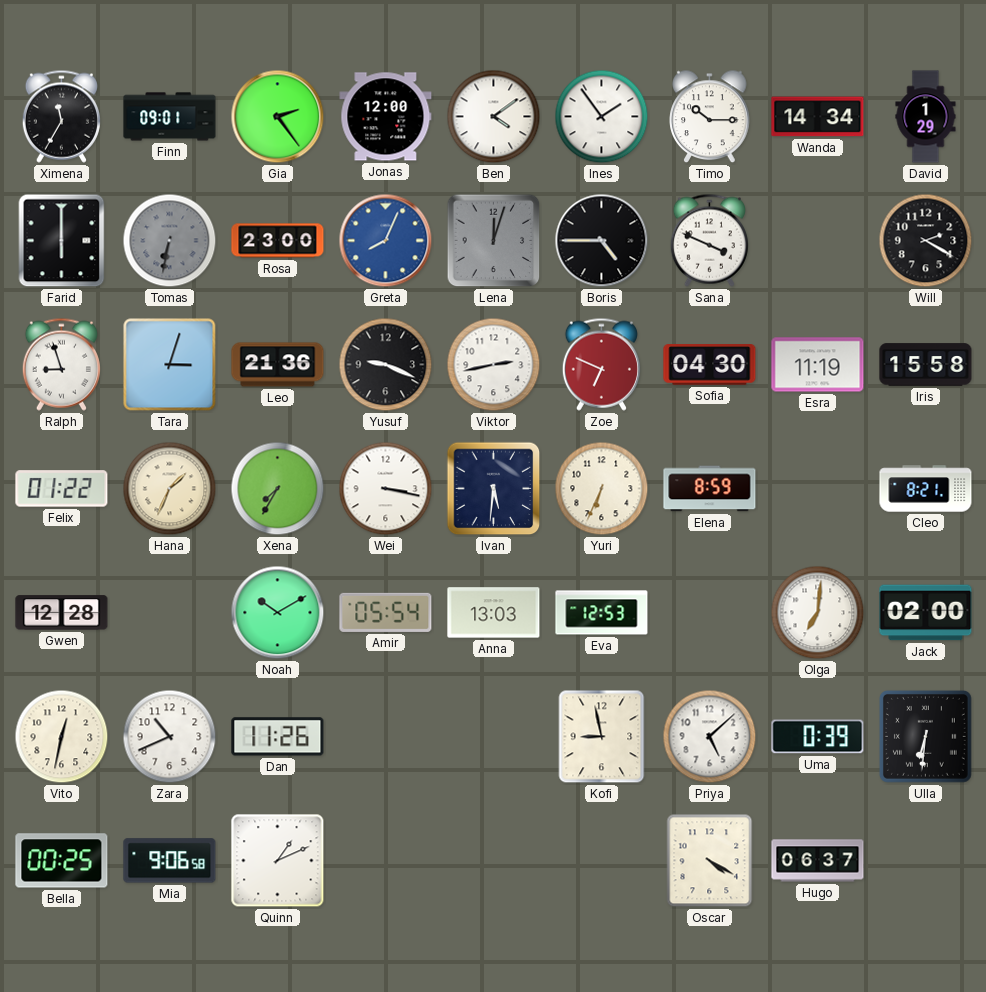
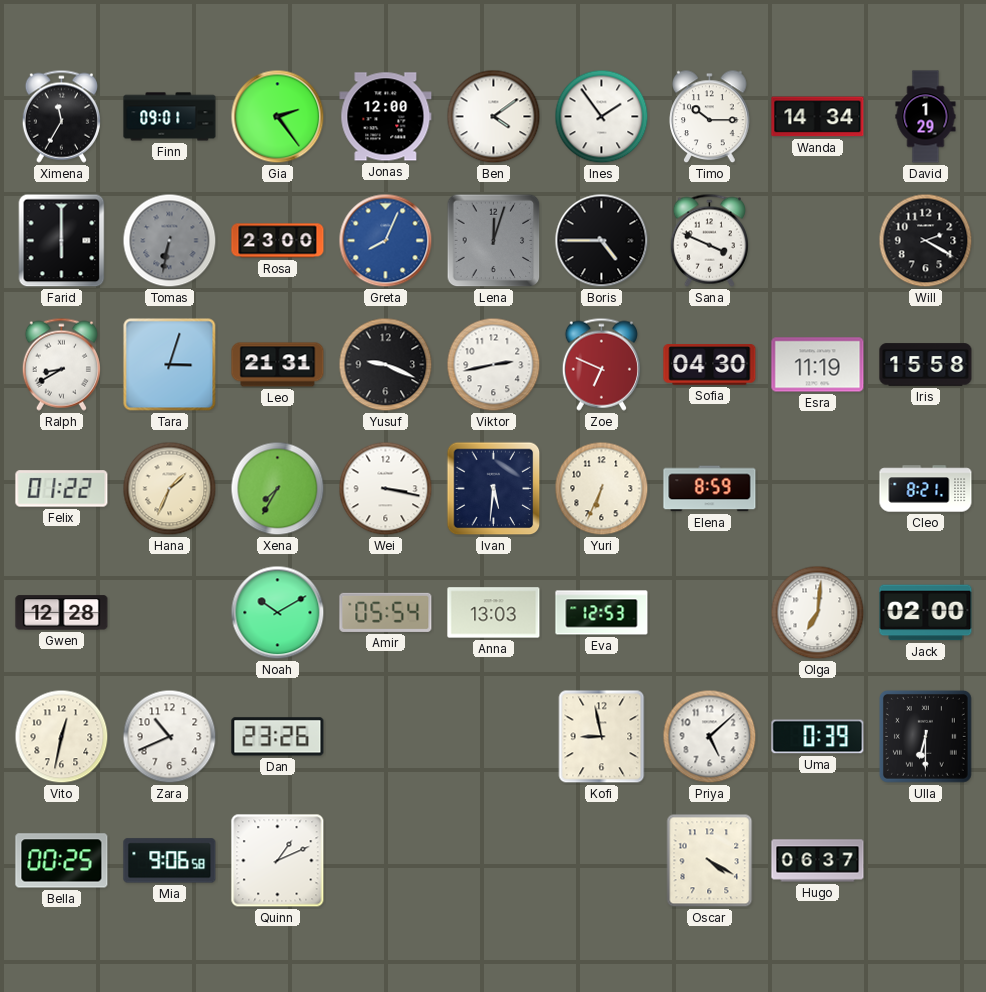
Ralph: 8:57 -> 8:40 (61, 364)
Leo: 21:36 -> 21:31 (278, 365)
Dan: 11:26 -> 23:26 (278, 737)
Ulla: 6:31 -> 6:30 (925, 736)
